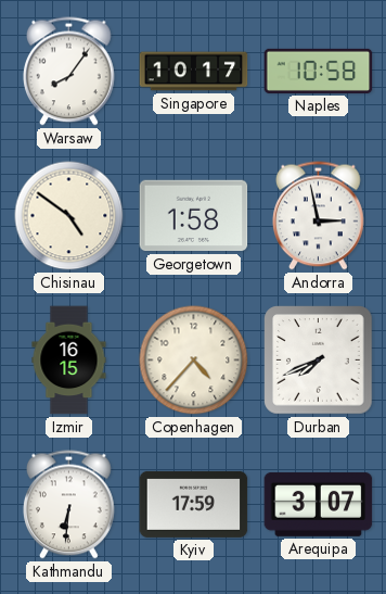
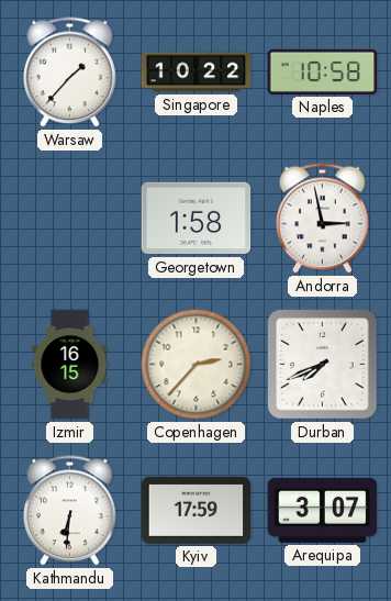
Warsaw: 8:06 -> 1:37 (70, 73)
Singapore: 10:17 -> 10:22 (197, 73)
Chisinau: 4:51 -> none (69, 216)
Copenhagen: 4:37 -> 2:37 (197, 365)
